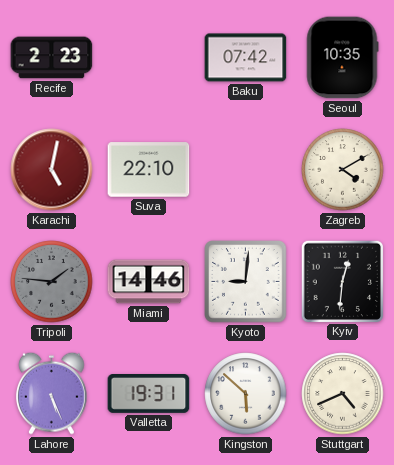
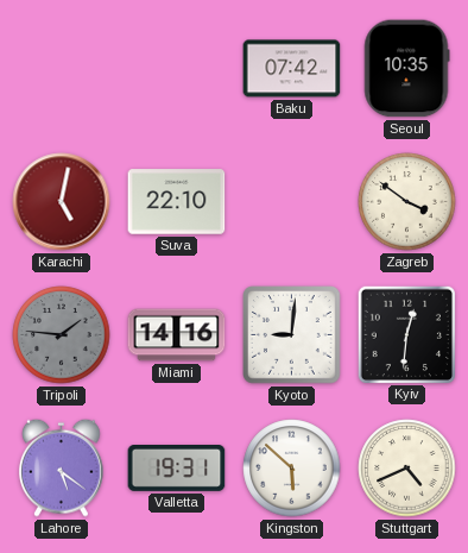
Recife: 2:23 -> none (52, 58)
Zagreb: 4:10 -> 3:51 (407, 202)
Miami: 14:46 -> 14:16 (177, 335)
Lahore: 5:26 -> 5:21 (61, 467)
